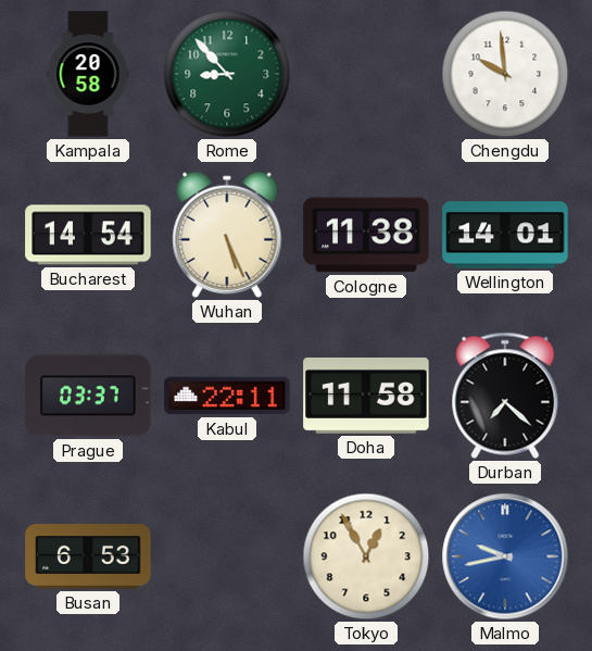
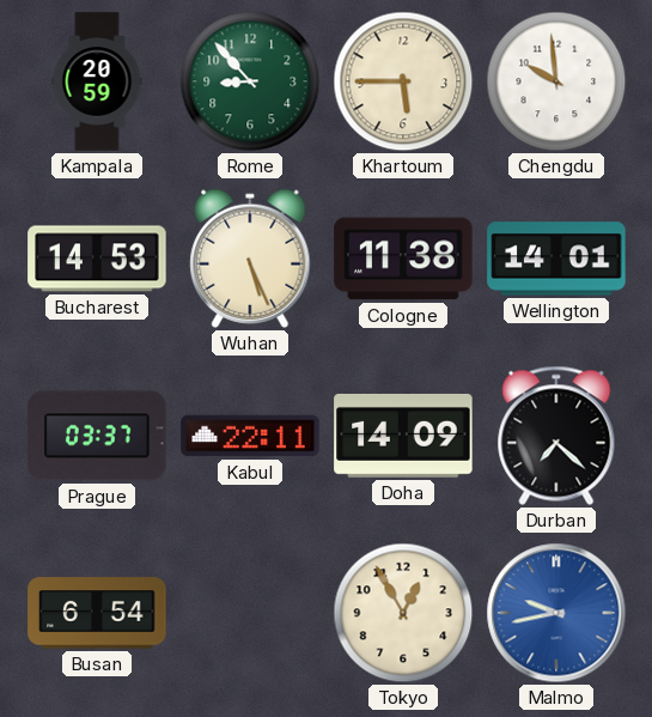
Kampala: 20:58 -> 20:59 (97, 81)
Khartoum: none -> 5:45 (403, 81)
Bucharest: 14:54 -> 14:53 (97, 259)
Doha: 11:58 -> 14:09 (403, 436)
Busan: 6:53 -> 6:54 (97, 613)
